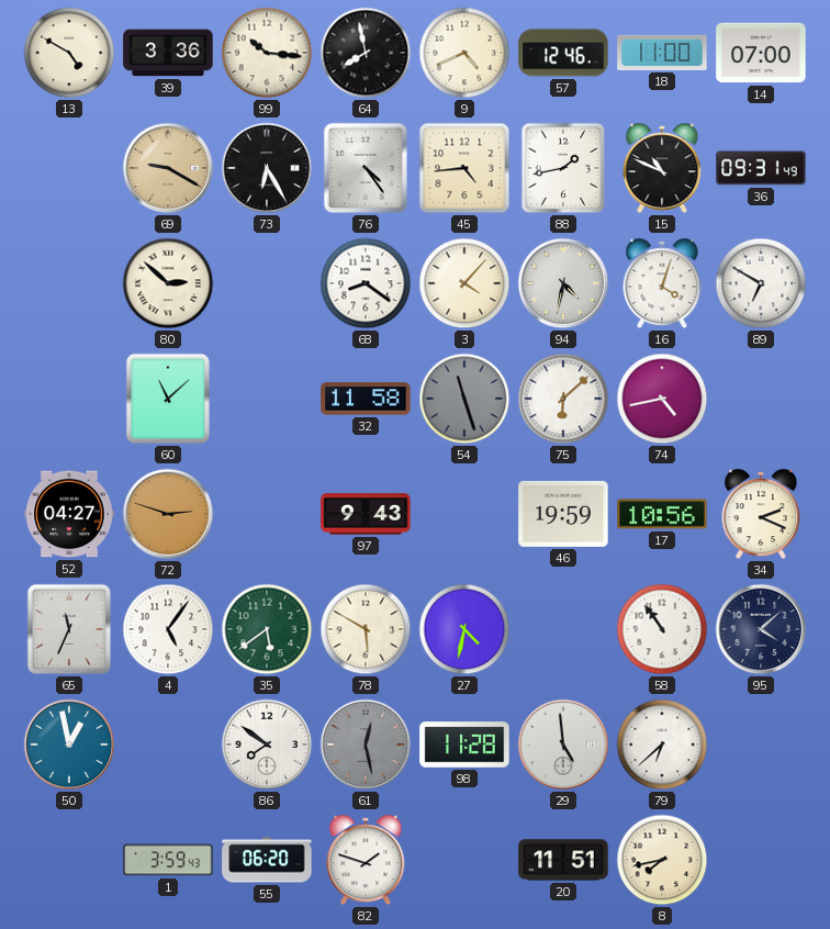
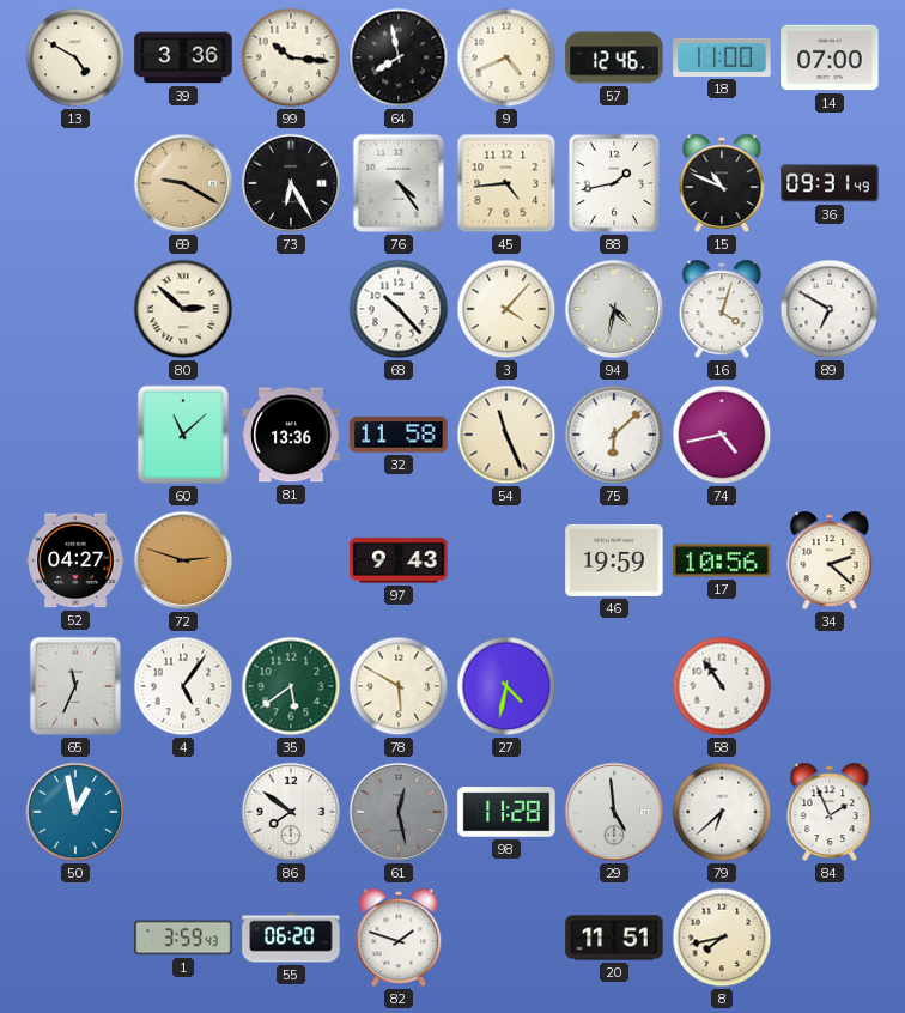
68: 8:21 -> 10:23 (399, 309)
81: none -> 13:36 (291, 435)
54: 11:27 -> 11:26 (506, 435)
54 dial: grey -> cream (506, 435)
34: 2:19 -> 2:22 (830, 560)
95: 4:08 -> none (761, 629)
84: none -> 1:56 (830, 812)
